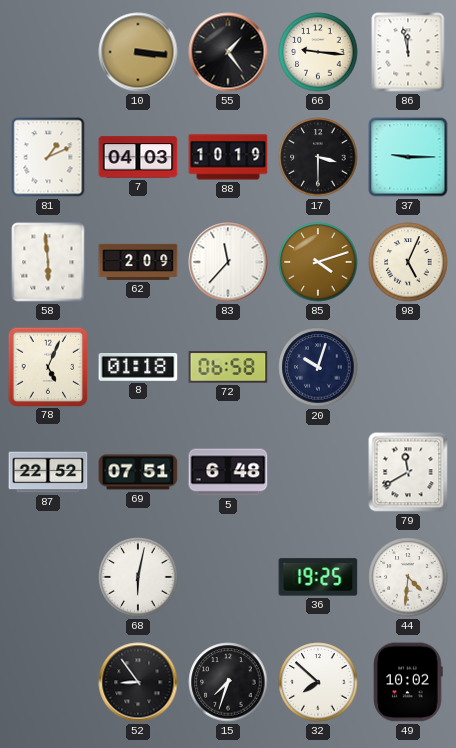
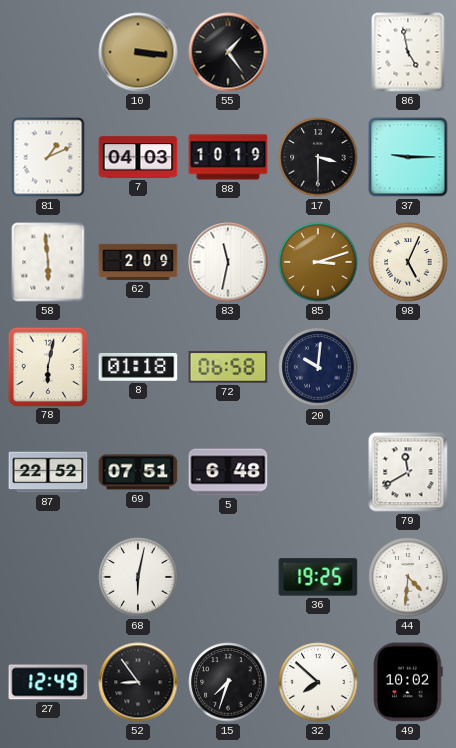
66: 9:16 -> none (318, 52)
86: 11:58 -> 4:58 (408, 52)
83: 11:37 -> 11:32 (228, 262)
85: 4:12 -> 3:12 (318, 262)
78: 5:04 -> 6:02 (47, 366)
20: 10:03 -> 10:01 (318, 367)
27: none -> 12:49 (48, 682)
